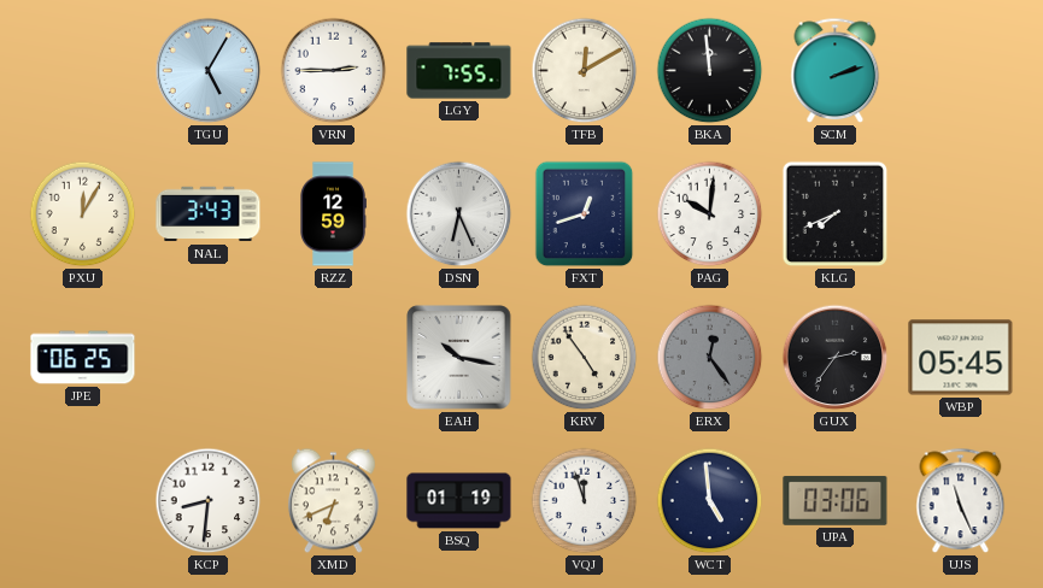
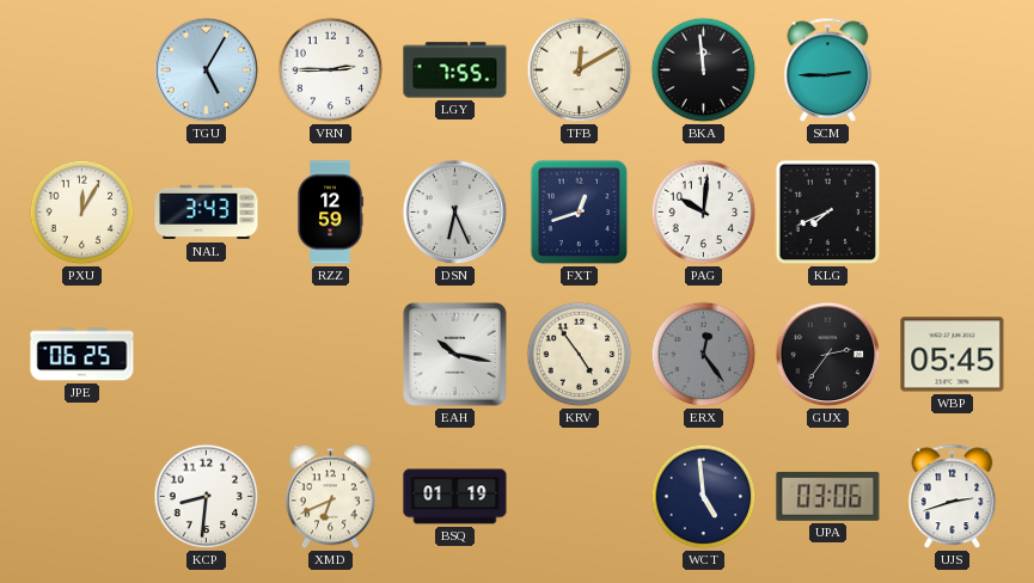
SCM: 2:12 -> 2:45 (828, 70)
VQJ: 11:57 -> none (585, 501)
UJS: 11:26 -> 2:42 (953, 497)
